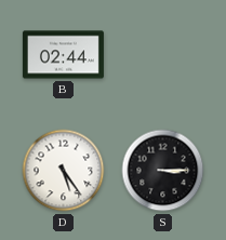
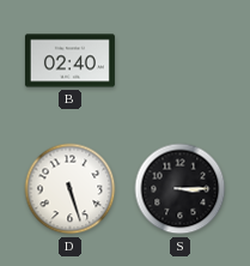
B: 02:44 -> 02:40 (69, 61)
D: 5:24 -> 5:27 (71, 189)
